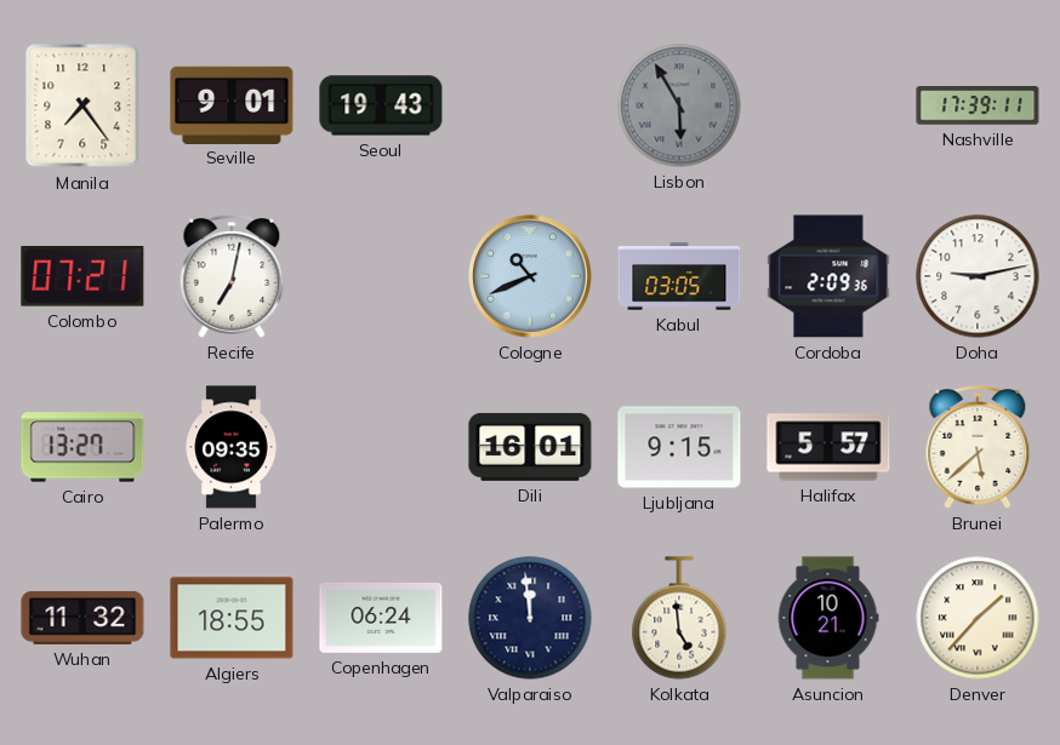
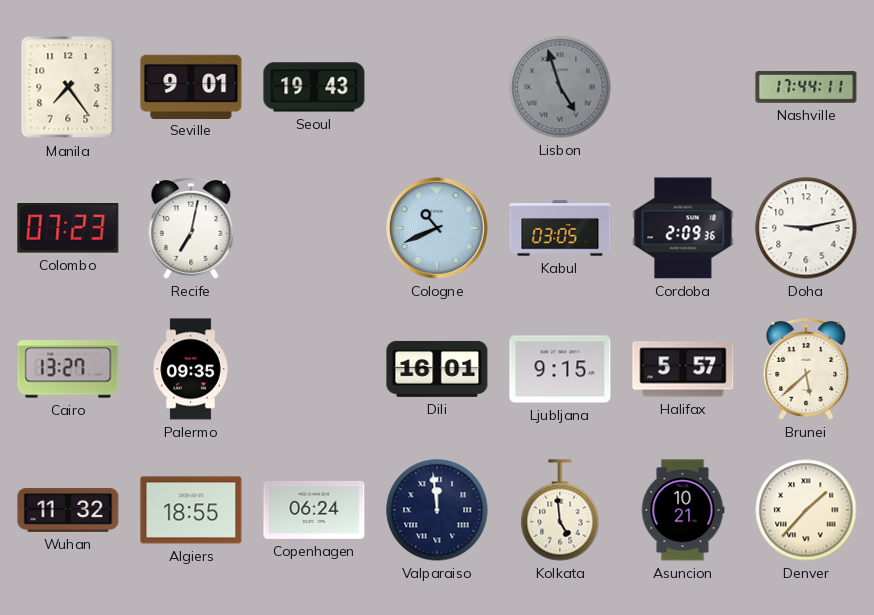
Lisbon: 5:55 -> 4:57 (560, 87)
Nashville: 17:39 -> 17:44 (806, 87)
Colombo: 07:21 -> 07:23 (68, 228)
